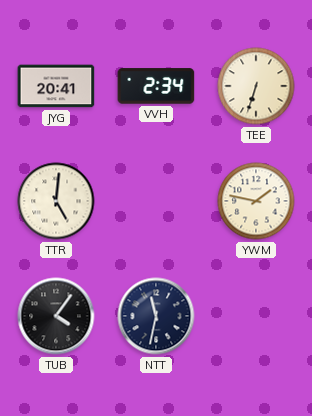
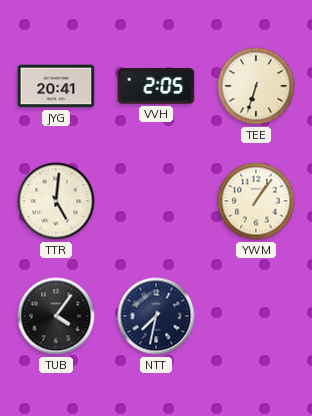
VVH: 2:34 -> 2:05 (156, 86)
YWM: 1:47 -> 1:06 (256, 201)
NTT: 11:32 -> 7:32 (156, 316)
